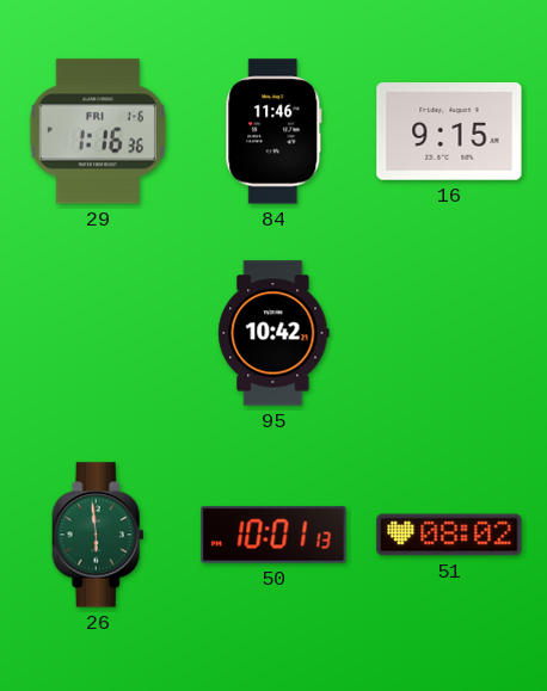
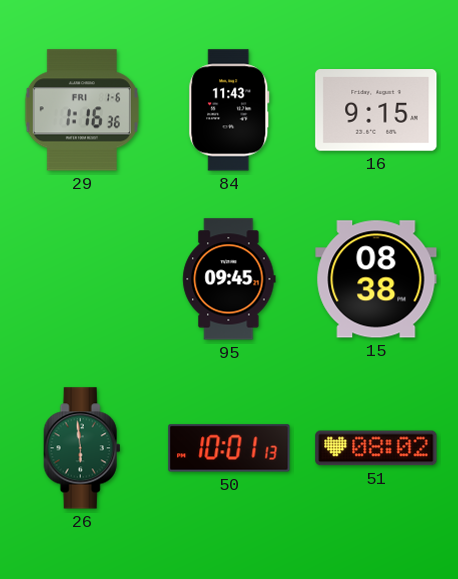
84: 11:46 -> 11:43 (229, 110)
95: 10:42 -> 09:45 (229, 279)
15: none -> 08:38 (376, 279)
